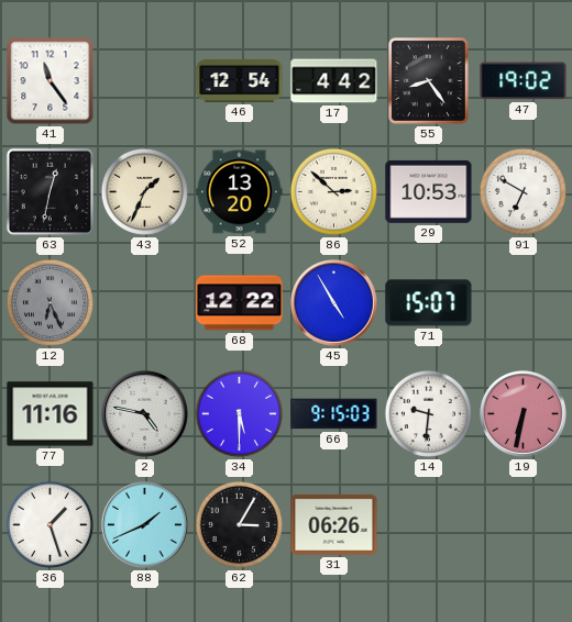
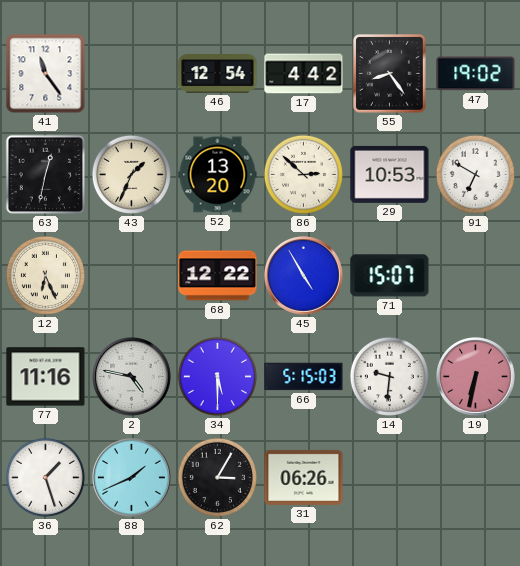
12 dial: grey -> cream (45, 275)
66: 9:15 -> 5:15 (304, 377)
